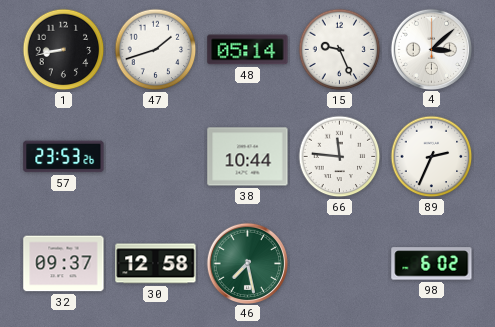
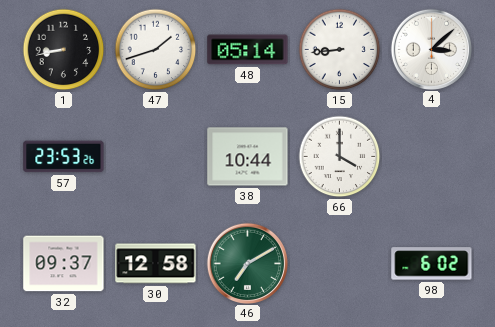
15: 9:26 -> 8:44 (340, 50)
66: 11:46 -> 4:00 (340, 157)
89: 2:34 -> none (432, 157)
46: 7:28 -> 7:10 (247, 263)
